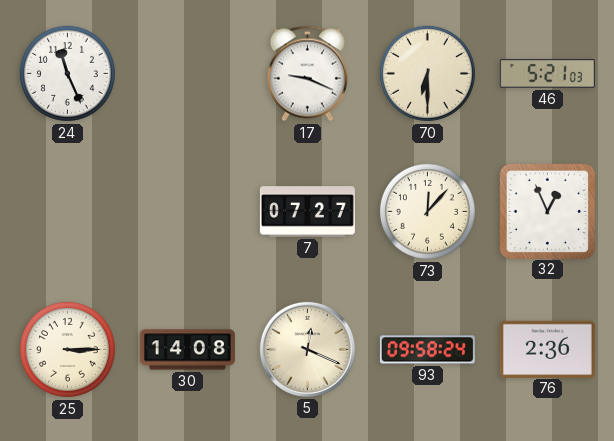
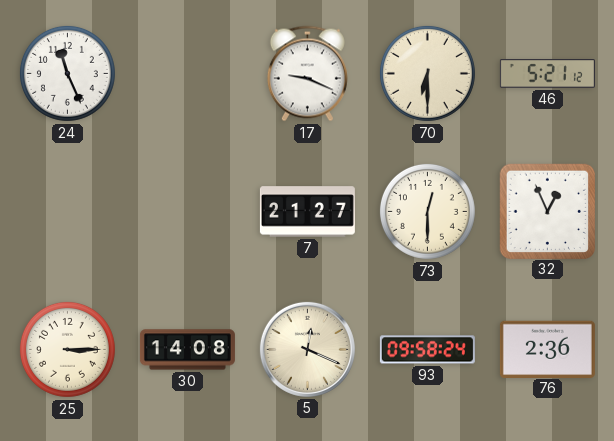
46: 5:21:03 -> 5:21:12 (547, 74)
7: 07:27 -> 21:27 (307, 212)
73: 12:07 -> 12:30 (427, 211)
